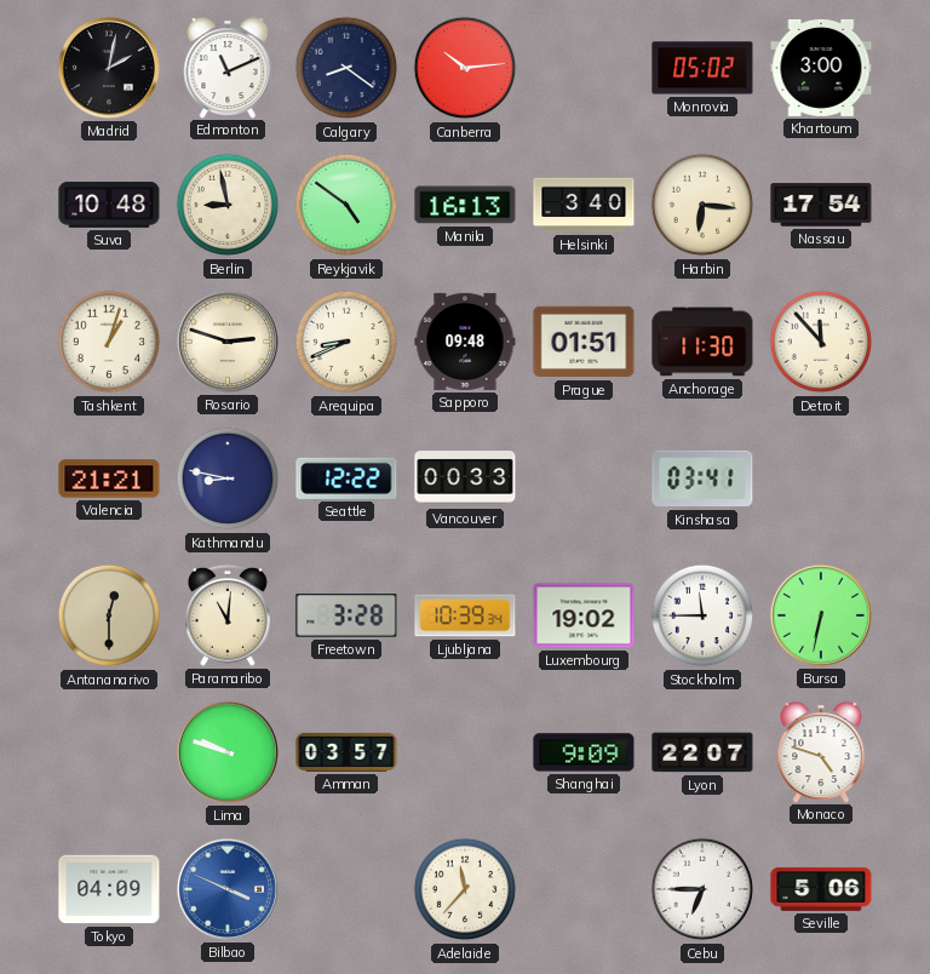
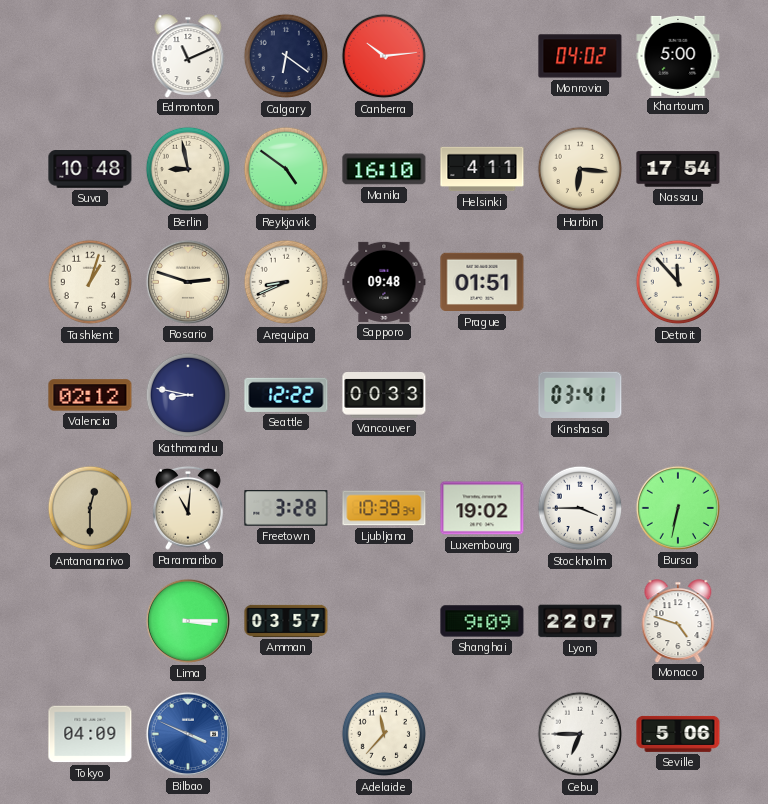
Madrid: 2:02 -> none (109, 68)
Calgary: 8:21 -> 6:21 (286, 56)
Monrovia: 05:02 -> 04:02 (580, 56)
Khartoum: 3:00 -> 5:00 (678, 56)
Manila: 16:13 -> 16:10 (384, 169)
Helsinki: 3:40 -> 4:11 (482, 169)
Anchorage: 11:30 -> none (702, 342)
Valencia: 21:21 -> 02:12 (90, 395)
Stockholm: 11:45 -> 3:45 (580, 508)
Lima: 9:48 -> 3:15 (188, 621)
